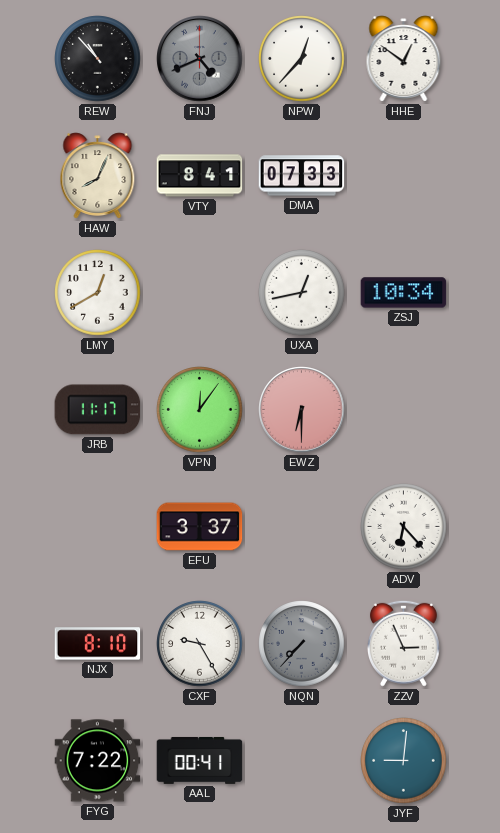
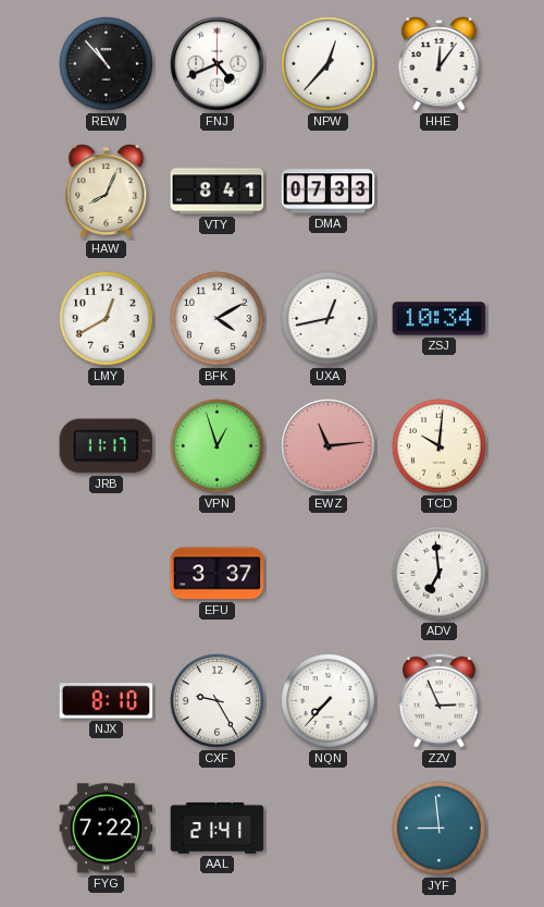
FNJ dial: grey -> white (218, 64)
HHE: 12:51 -> 12:06 (440, 64)
BFK: none -> 4:10 (218, 319)
VPN: 12:06 -> 12:57 (218, 446)
EWZ: 6:30 -> 11:14 (329, 446)
TCD: none -> 10:01 (440, 446)
ADV: 6:23 -> 6:59 (440, 574)
NQN dial: grey -> white (329, 701)
AAL: 00:41 -> 21:41 (218, 828)
JYF: 9:01 -> 8:59 (440, 829)
